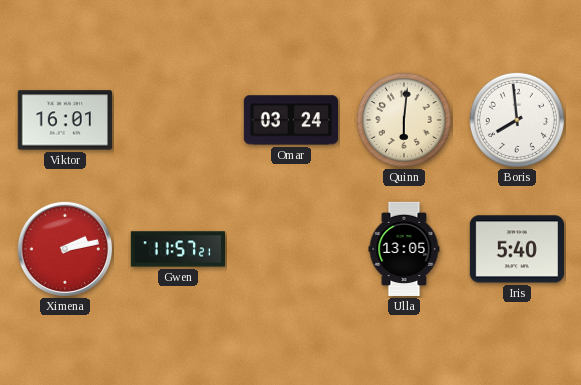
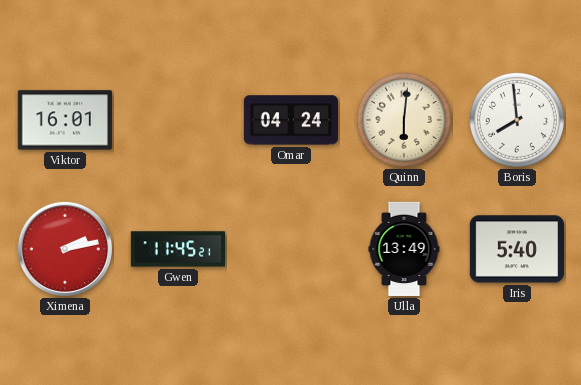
Omar: 03:24 -> 04:24 (290, 120)
Gwen: 11:57 -> 11:45 (177, 249)
Ulla: 13:05 -> 13:49 (404, 249)
